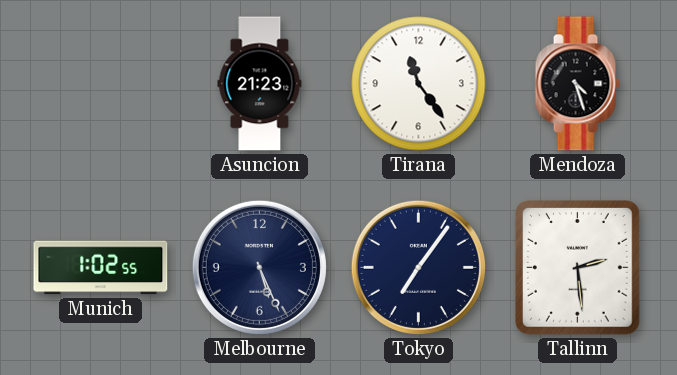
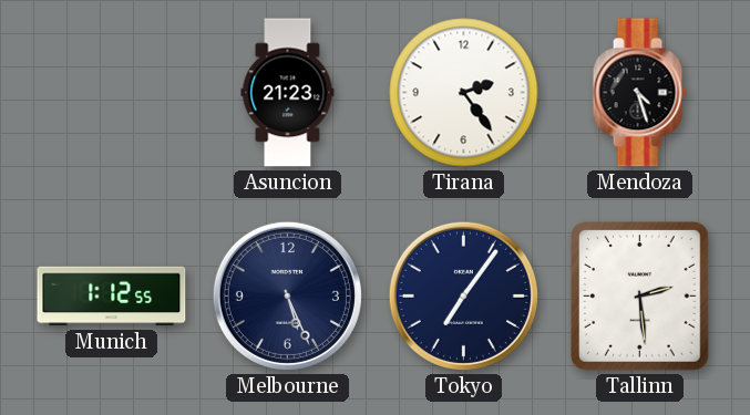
Tirana: 11:24 -> 2:24 (464, 93)
Munich: 1:02 -> 1:12 (112, 297)
